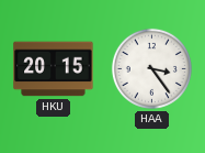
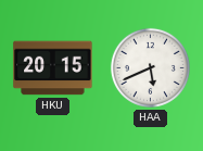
HAA: 3:24 -> 5:41 (150, 67)
